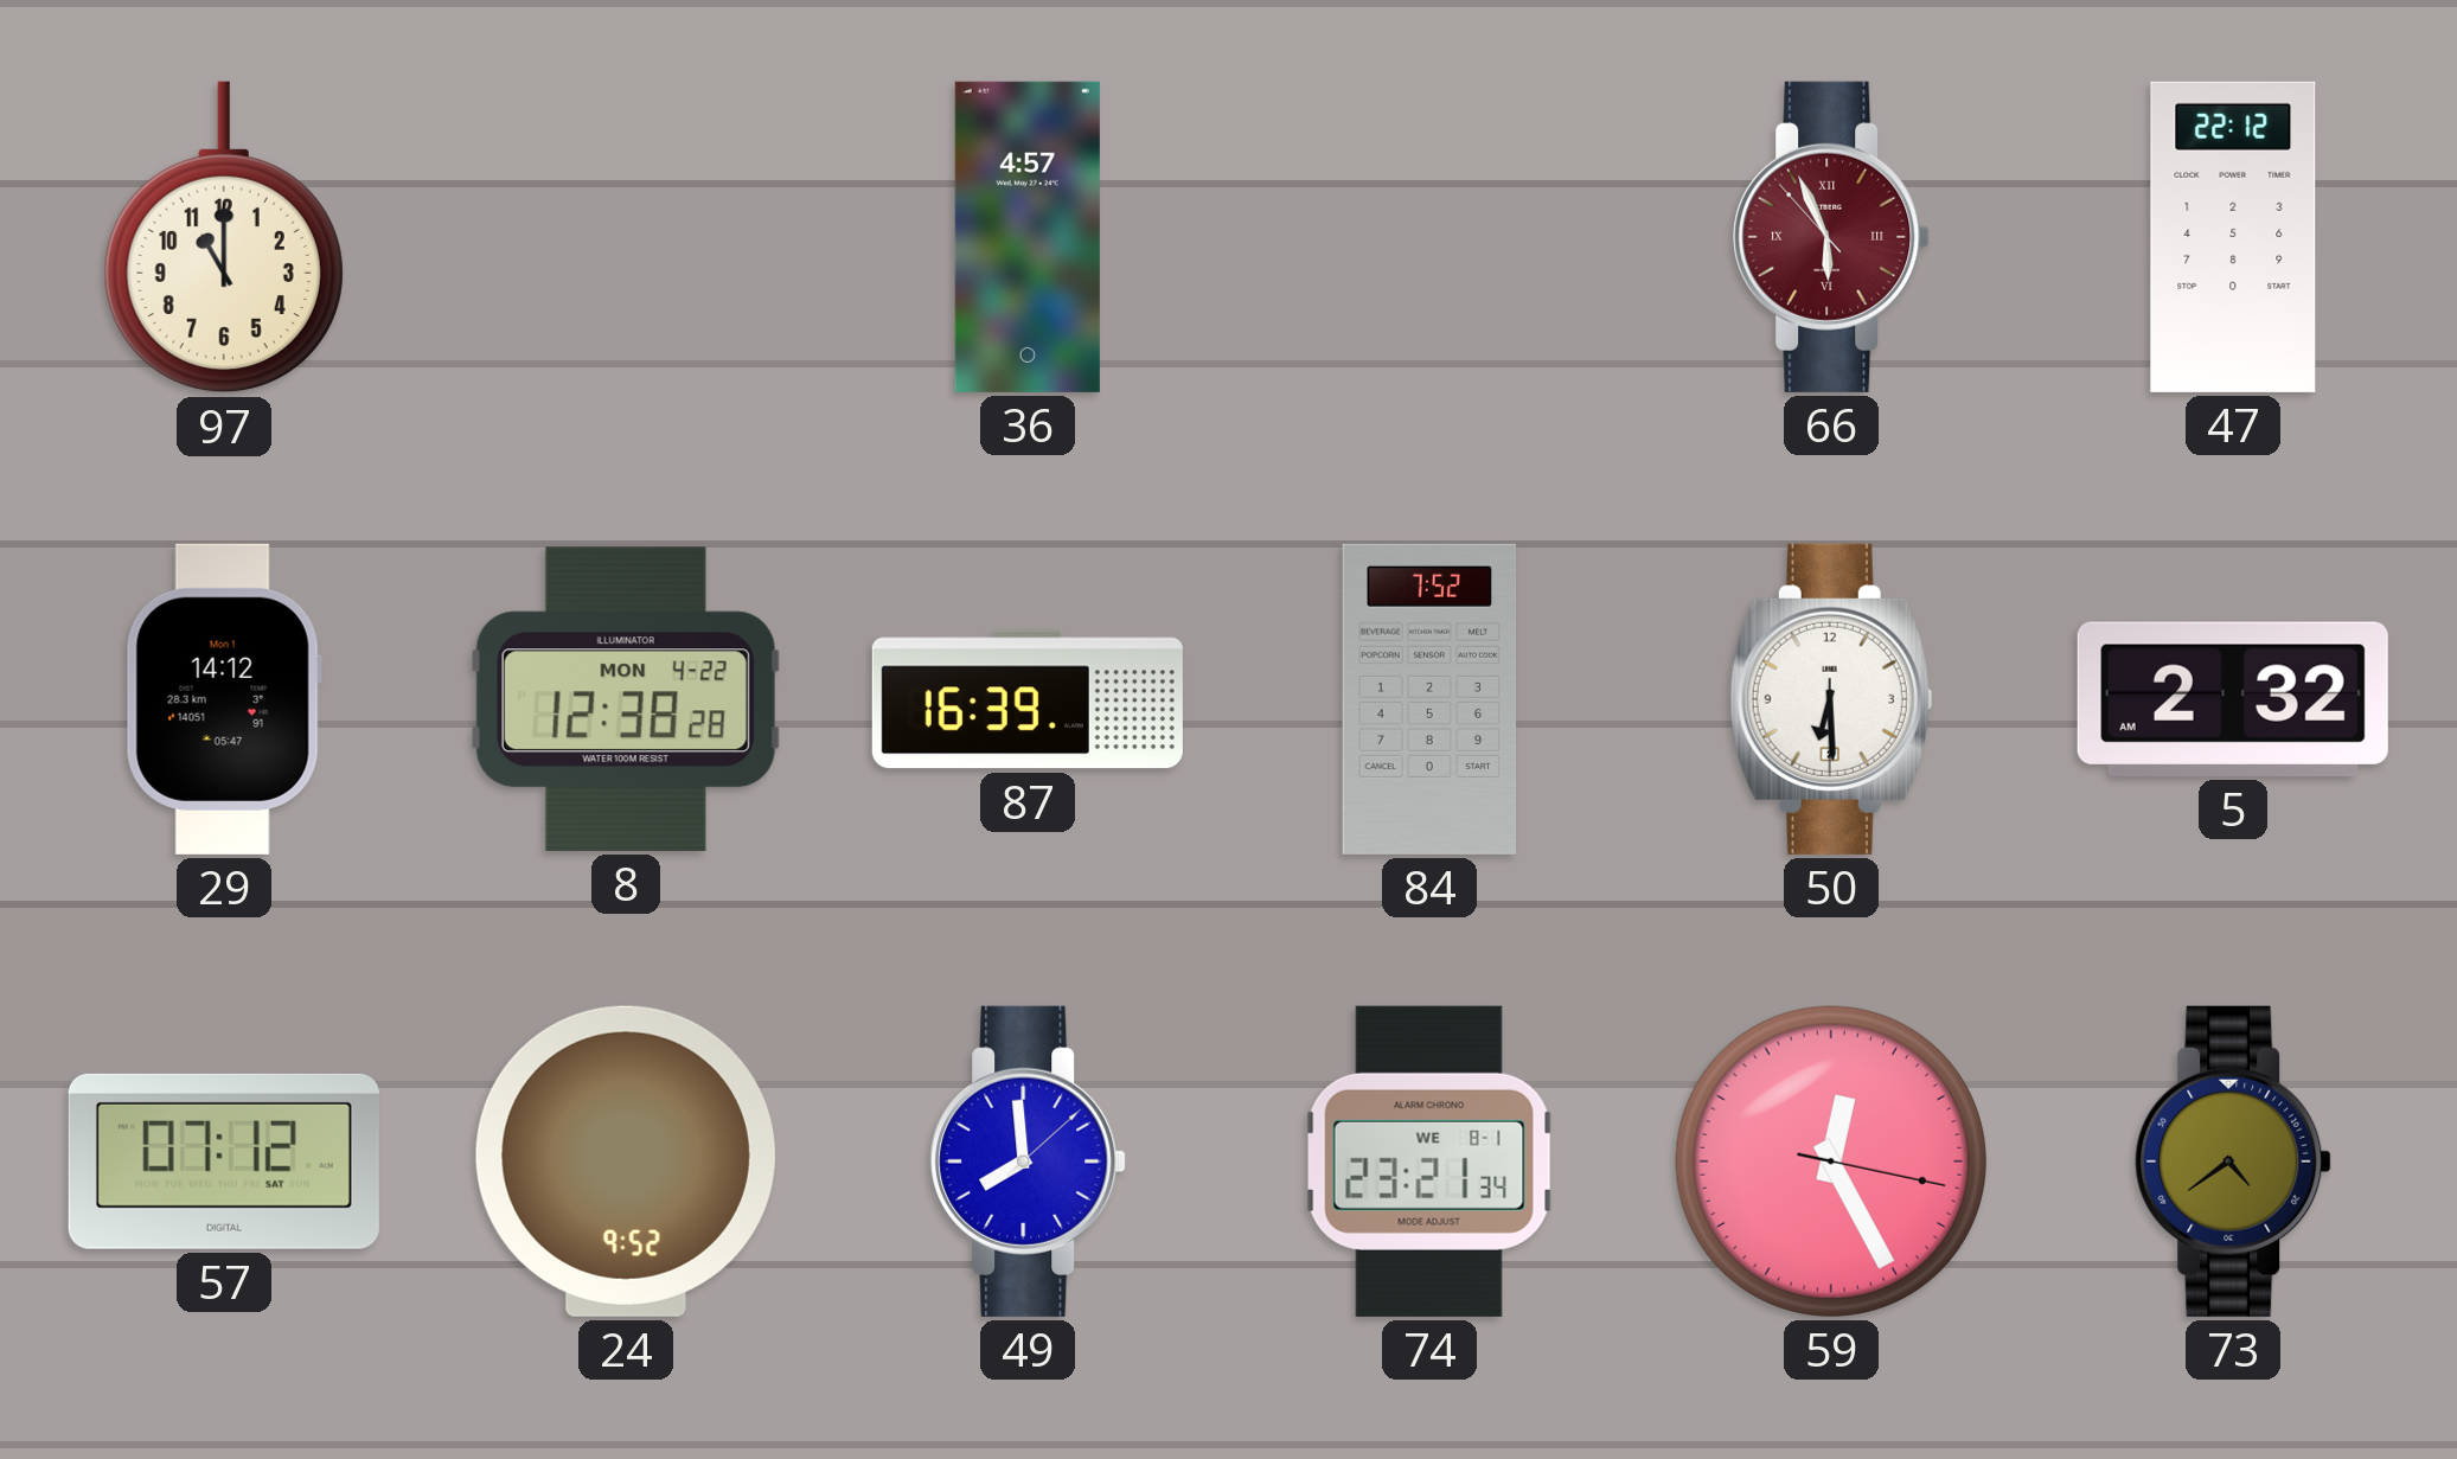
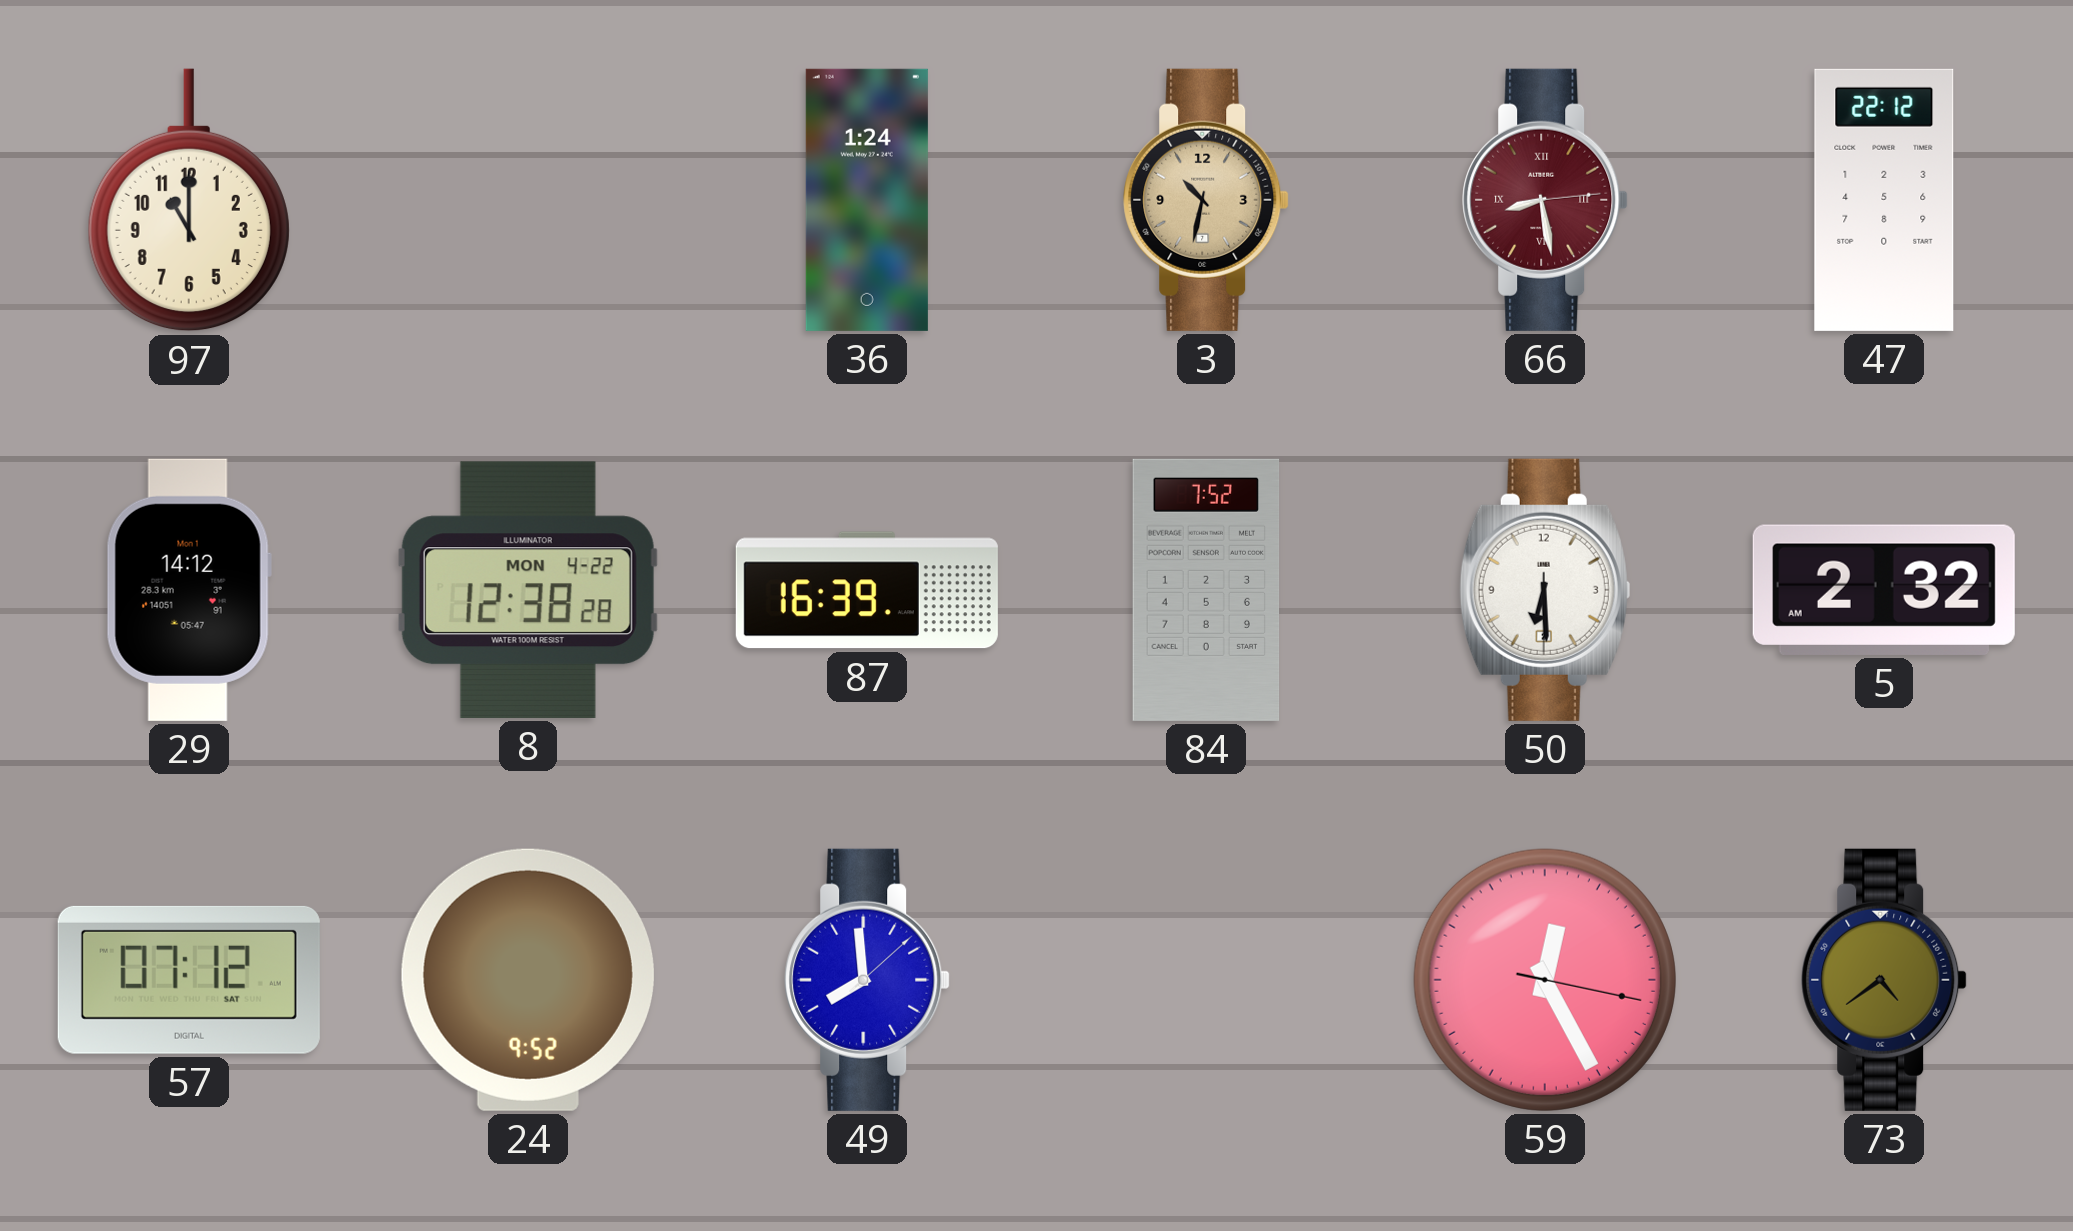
36: 4:57 -> 1:24 (867, 200)
3: none -> 10:32 (1206, 200)
66: 5:55 -> 8:28 (1545, 200)
74: 23:21 -> none (1429, 1162)
